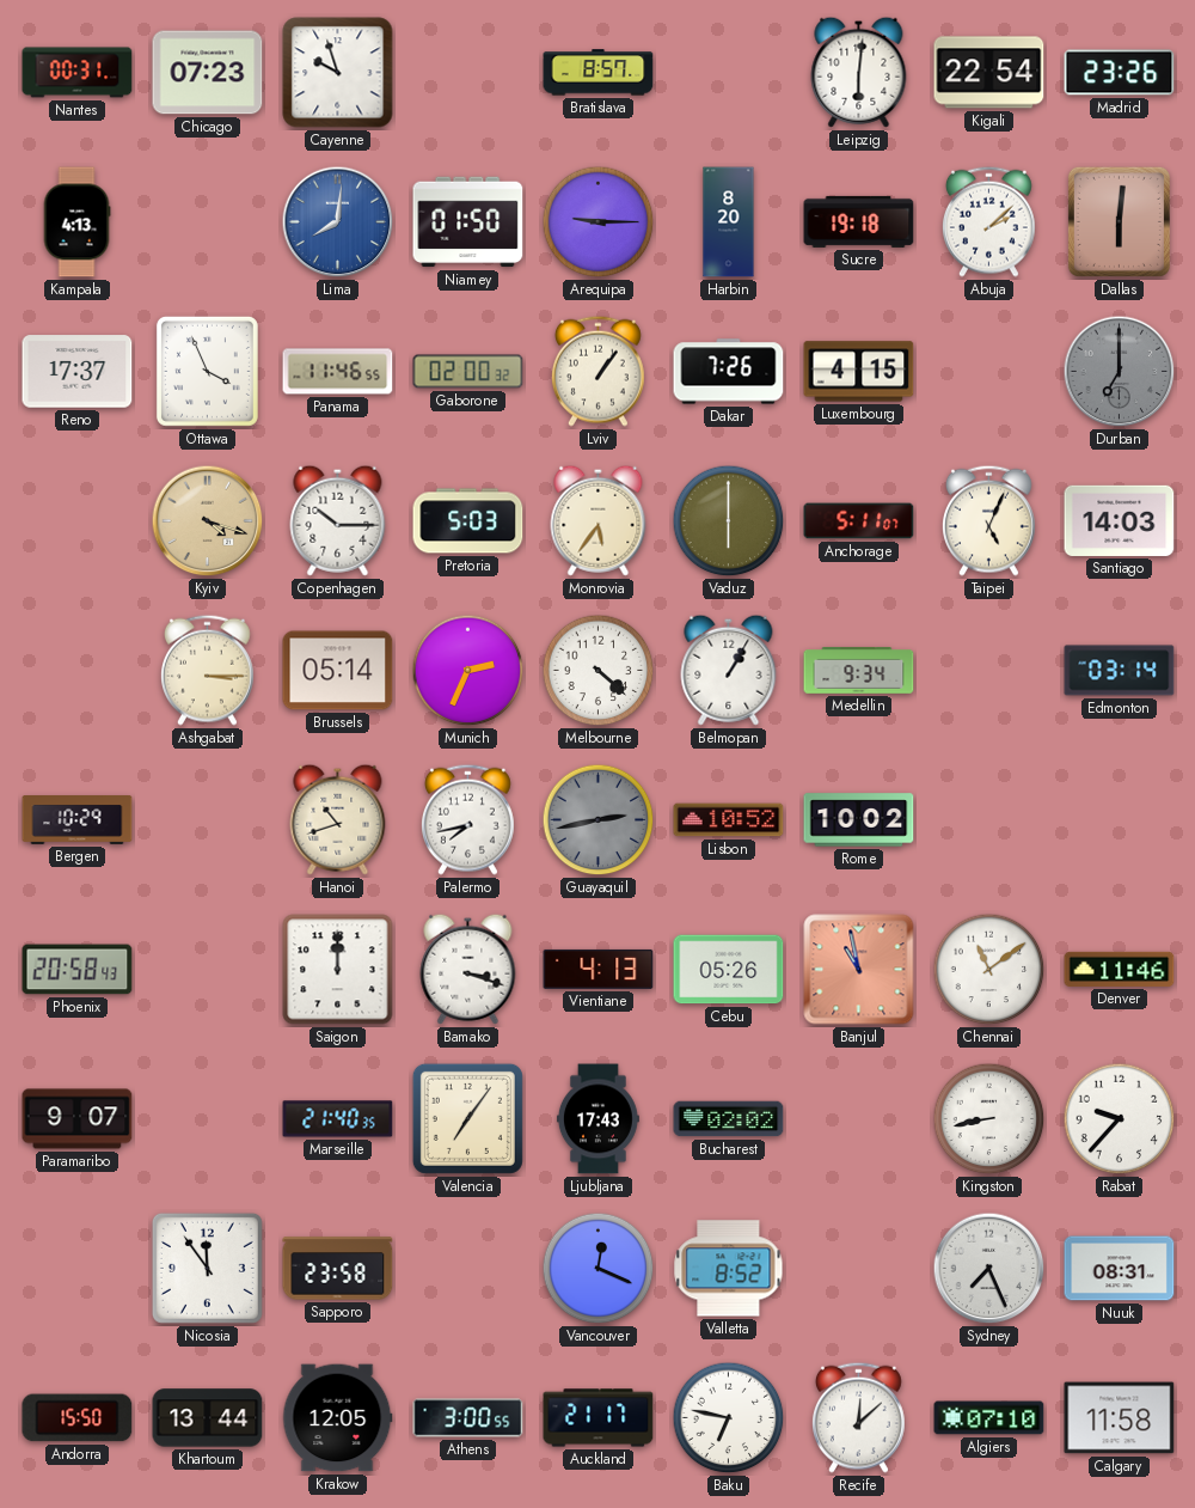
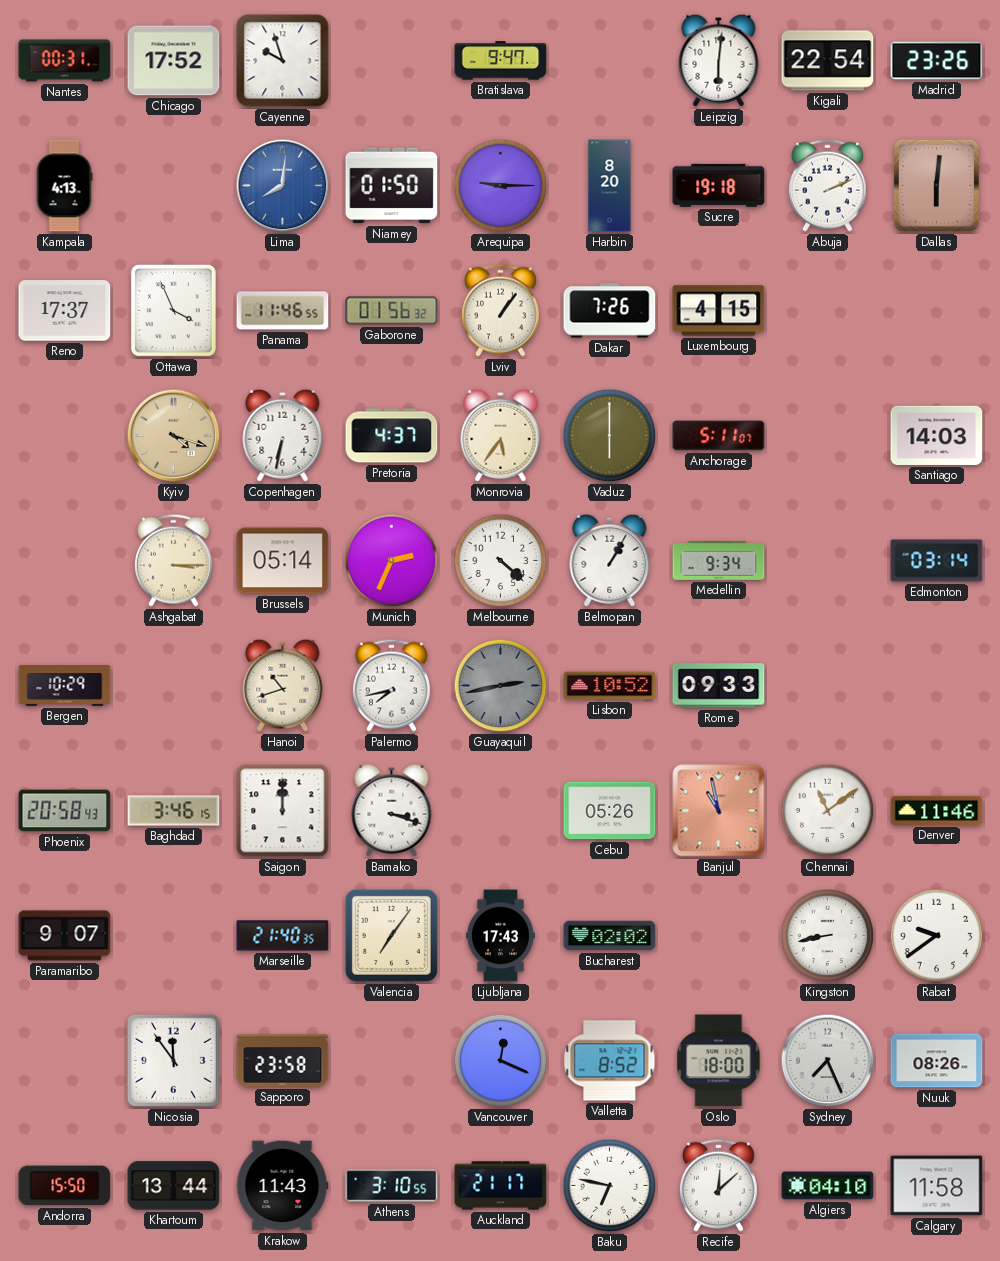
Chicago: 07:23 -> 17:52 (174, 61)
Bratislava: 8:57 -> 9:47 (501, 61)
Abuja: 2:08 -> 2:11 (827, 185)
Gaborone: 02:00 -> 01:56 (392, 311)
Durban: 7:00 -> none (1120, 372)
Copenhagen: 10:15 -> 6:32 (283, 435)
Pretoria: 5:03 -> 4:37 (392, 436)
Taipei: 5:04 -> none (988, 520)
Rome: 10:02 -> 09:33 (719, 686)
Baghdad: none -> 3:46 (174, 811)
Vientiane: 4:13 -> none (599, 969)
Rabat: 9:37 -> 9:39 (937, 936)
Oslo: none -> 18:00 (719, 1061)
Nuuk: 08:31 -> 08:26 (937, 1061)
Krakow: 12:05 -> 11:43 (283, 1186)
Athens: 3:00 -> 3:10 (392, 1186)
Algiers: 07:10 -> 04:10 (828, 1186)
